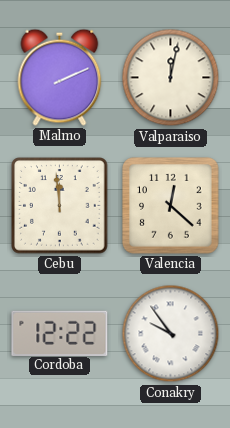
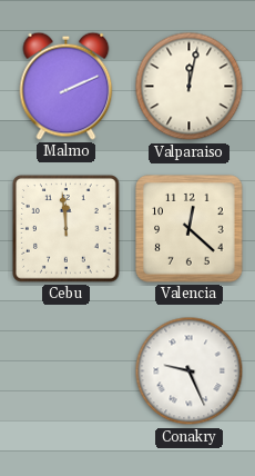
Cordoba: 12:22 -> none (60, 333)
Conakry: 9:54 -> 9:26 (190, 371)
